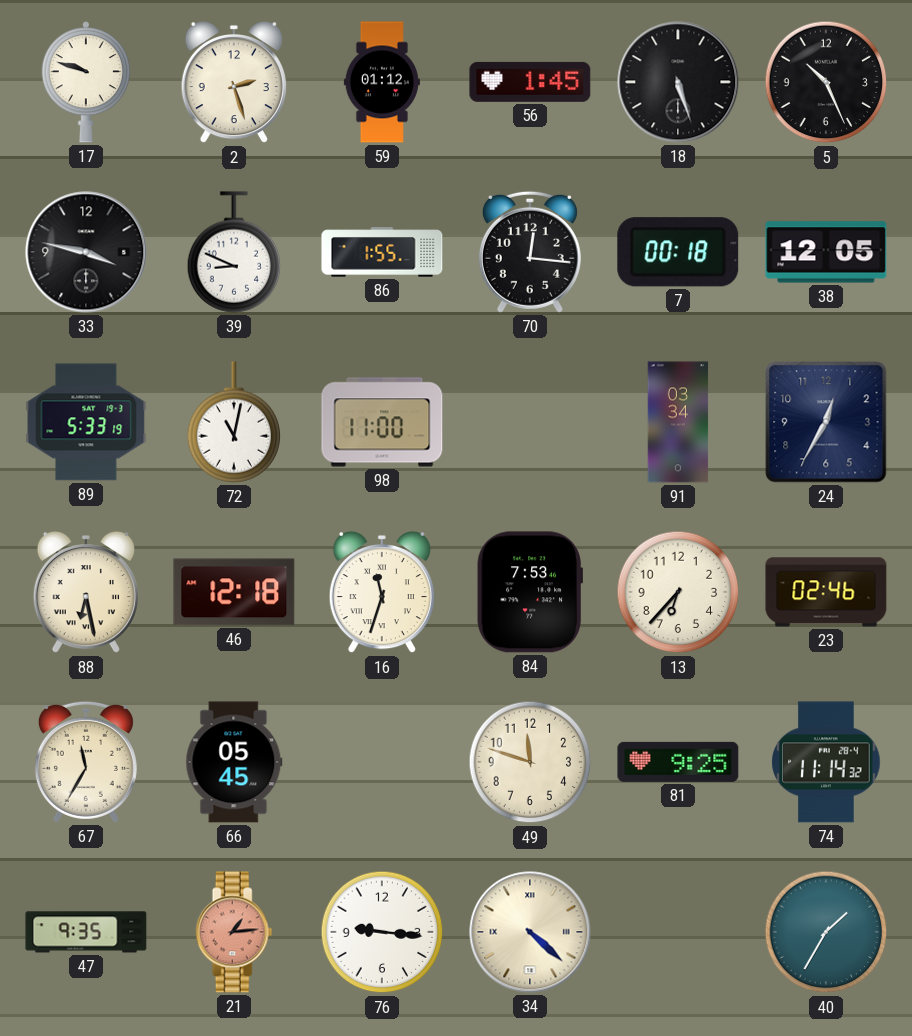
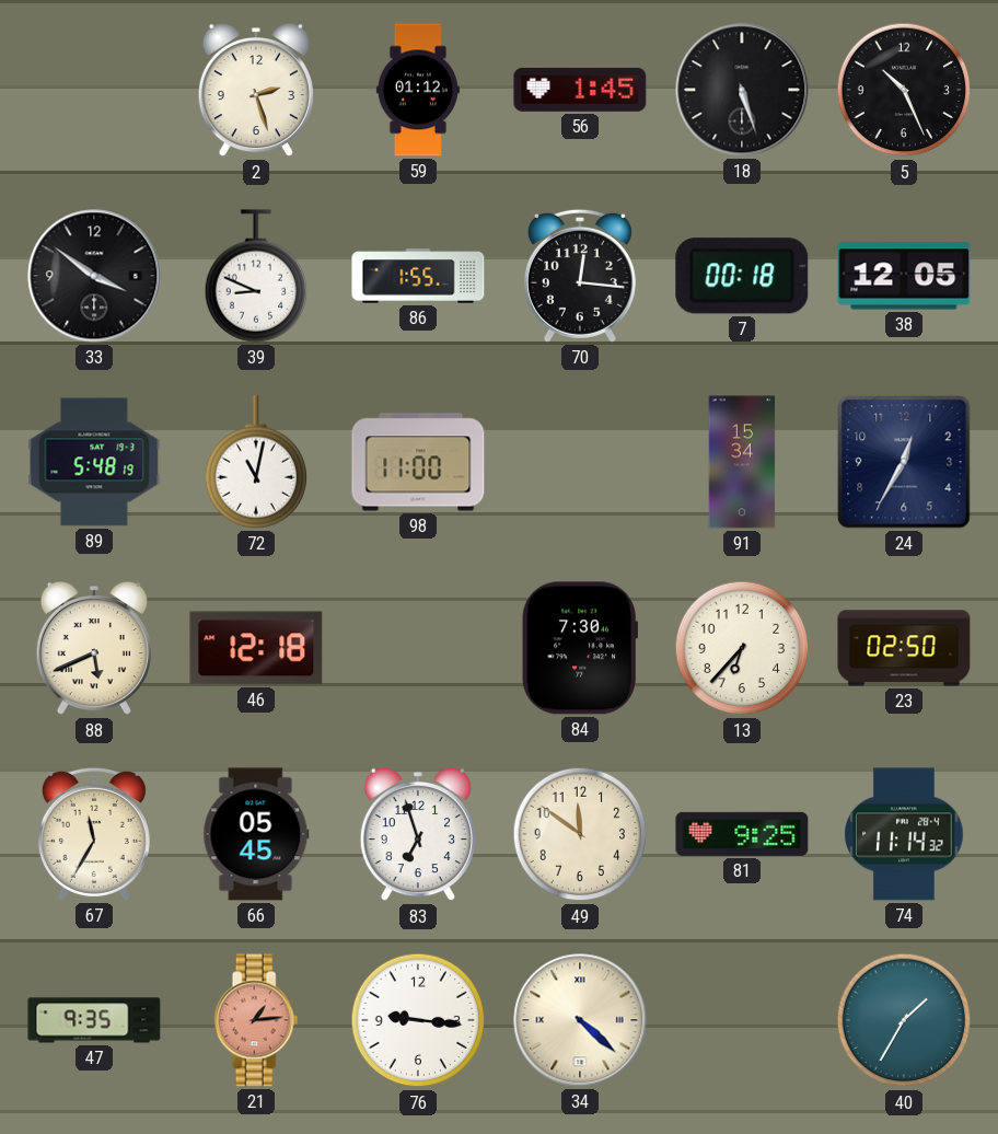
17: 9:48 -> none (85, 83)
33: 3:47 -> 3:51 (94, 276)
89: 5:33 -> 5:48 (94, 462)
91: 03:34 -> 15:34 (742, 462)
88: 6:28 -> 5:41 (94, 648)
16: 11:33 -> none (382, 592)
84: 7:53 -> 7:30 (580, 648)
23: 02:46 -> 02:50 (904, 648)
83: none -> 6:57 (418, 834)
49: 11:48 -> 11:51 (580, 834)
